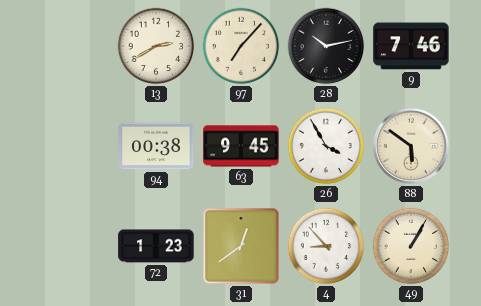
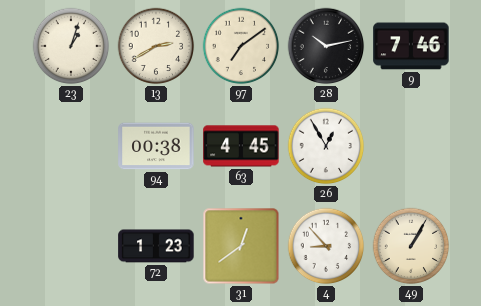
23: none -> 1:03 (71, 46)
97: 7:07 -> 7:09 (241, 46)
63: 9:45 -> 4:45 (241, 146)
26: 3:55 -> 12:55 (326, 146)
88: 5:51 -> none (411, 146)
